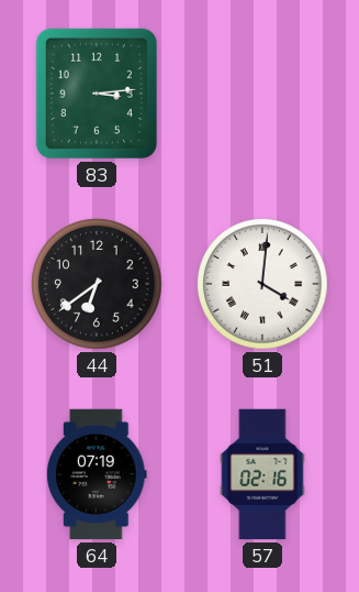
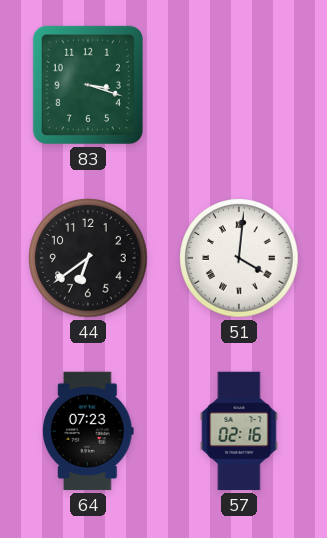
83: 3:14 -> 3:18 (88, 85)
64: 07:19 -> 07:23 (89, 431)
